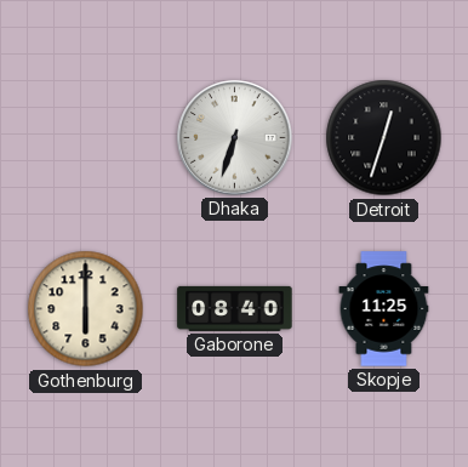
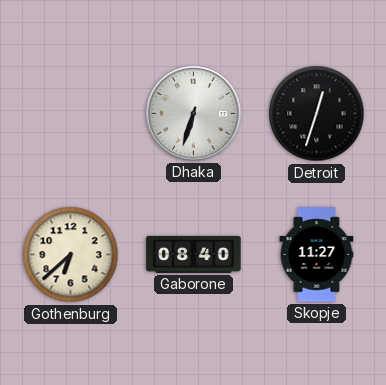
Gothenburg: 6:00 -> 6:38 (71, 255)
Skopje: 11:25 -> 11:27 (317, 255)
